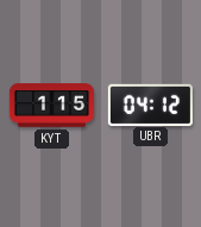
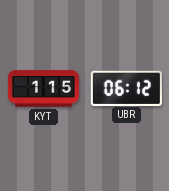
UBR: 04:12 -> 06:12 (126, 88)
